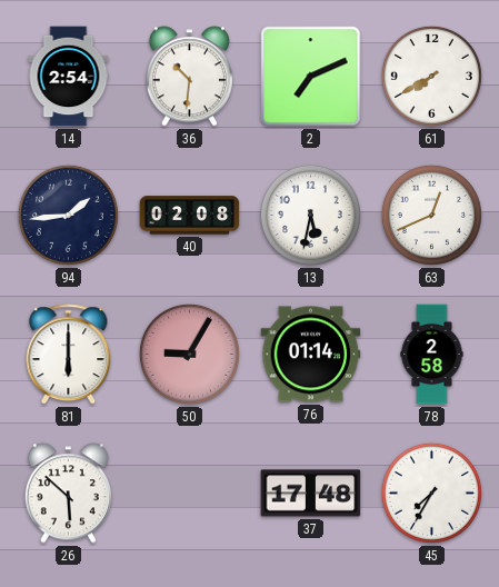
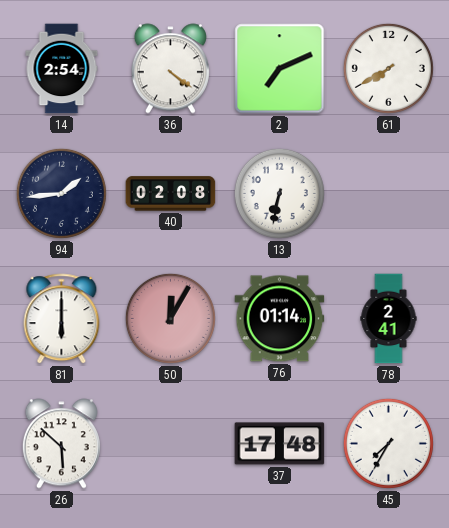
36: 10:31 -> 4:21 (170, 69)
13: 5:32 -> 6:32 (279, 193)
63: 12:41 -> none (431, 215)
50: 9:05 -> 12:05 (170, 318)
78: 2:58 -> 2:41 (389, 319)
